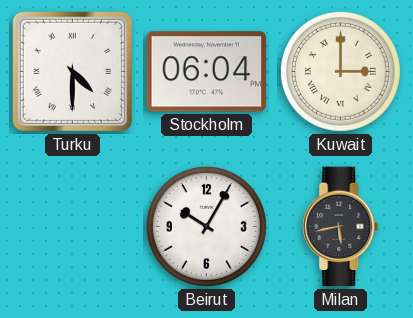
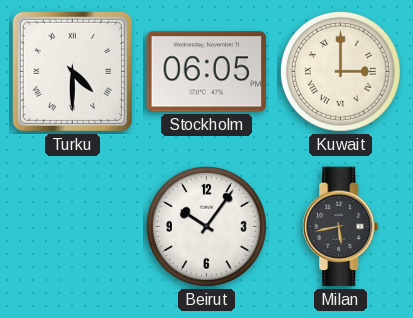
Stockholm: 06:04 -> 06:05 (207, 72)
Beirut: 10:05 -> 10:06 (206, 226)
